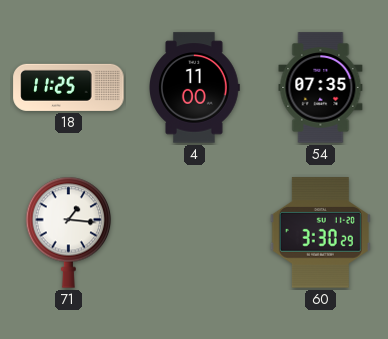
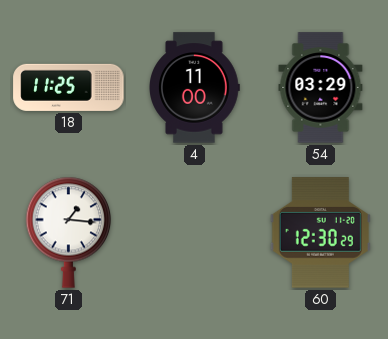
54: 07:35 -> 03:29 (321, 88)
60: 3:30 -> 12:30 (320, 233)
